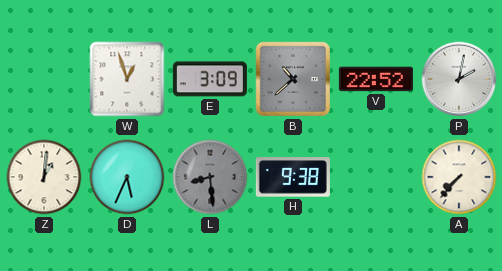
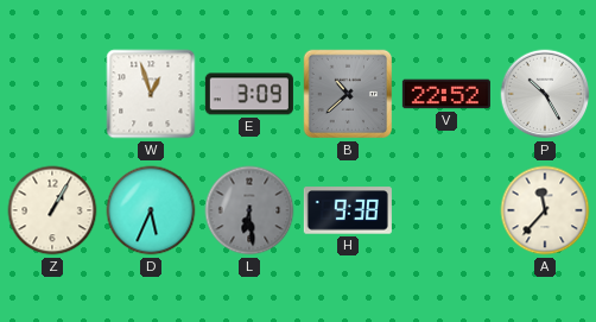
P: 2:02 -> 10:25 (545, 94)
Z: 1:01 -> 1:05 (52, 210)
L: 8:29 -> 6:29 (249, 210)
A: 7:37 -> 11:37 (545, 210)
